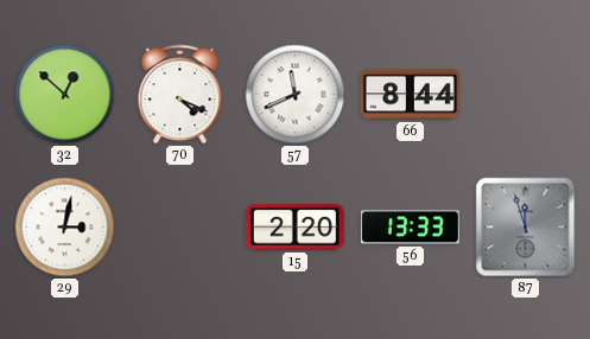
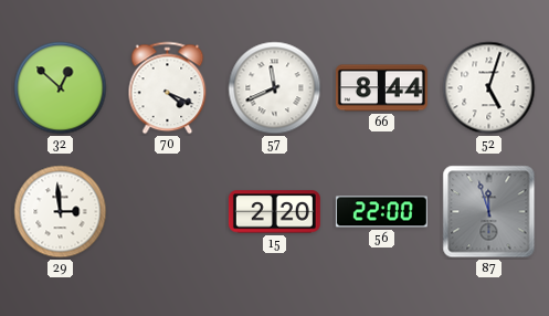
52: none -> 5:03 (489, 88)
29: 3:02 -> 2:59 (61, 212)
56: 13:33 -> 22:00 (381, 212)
